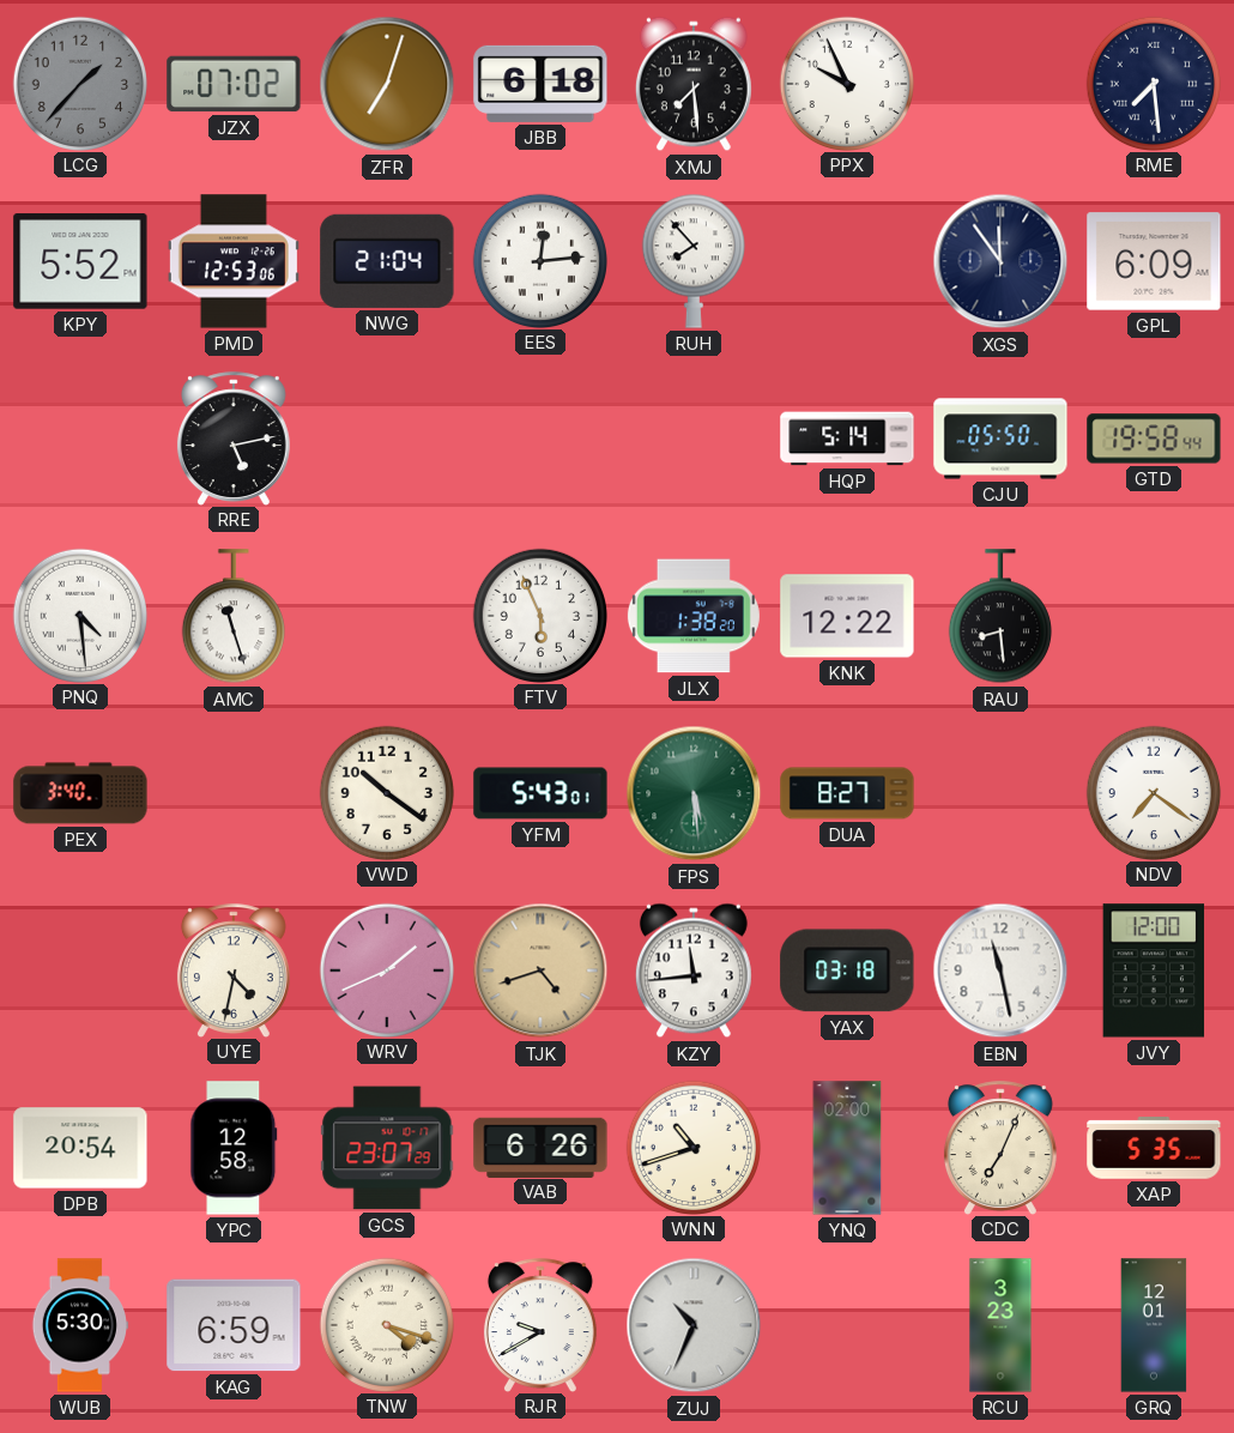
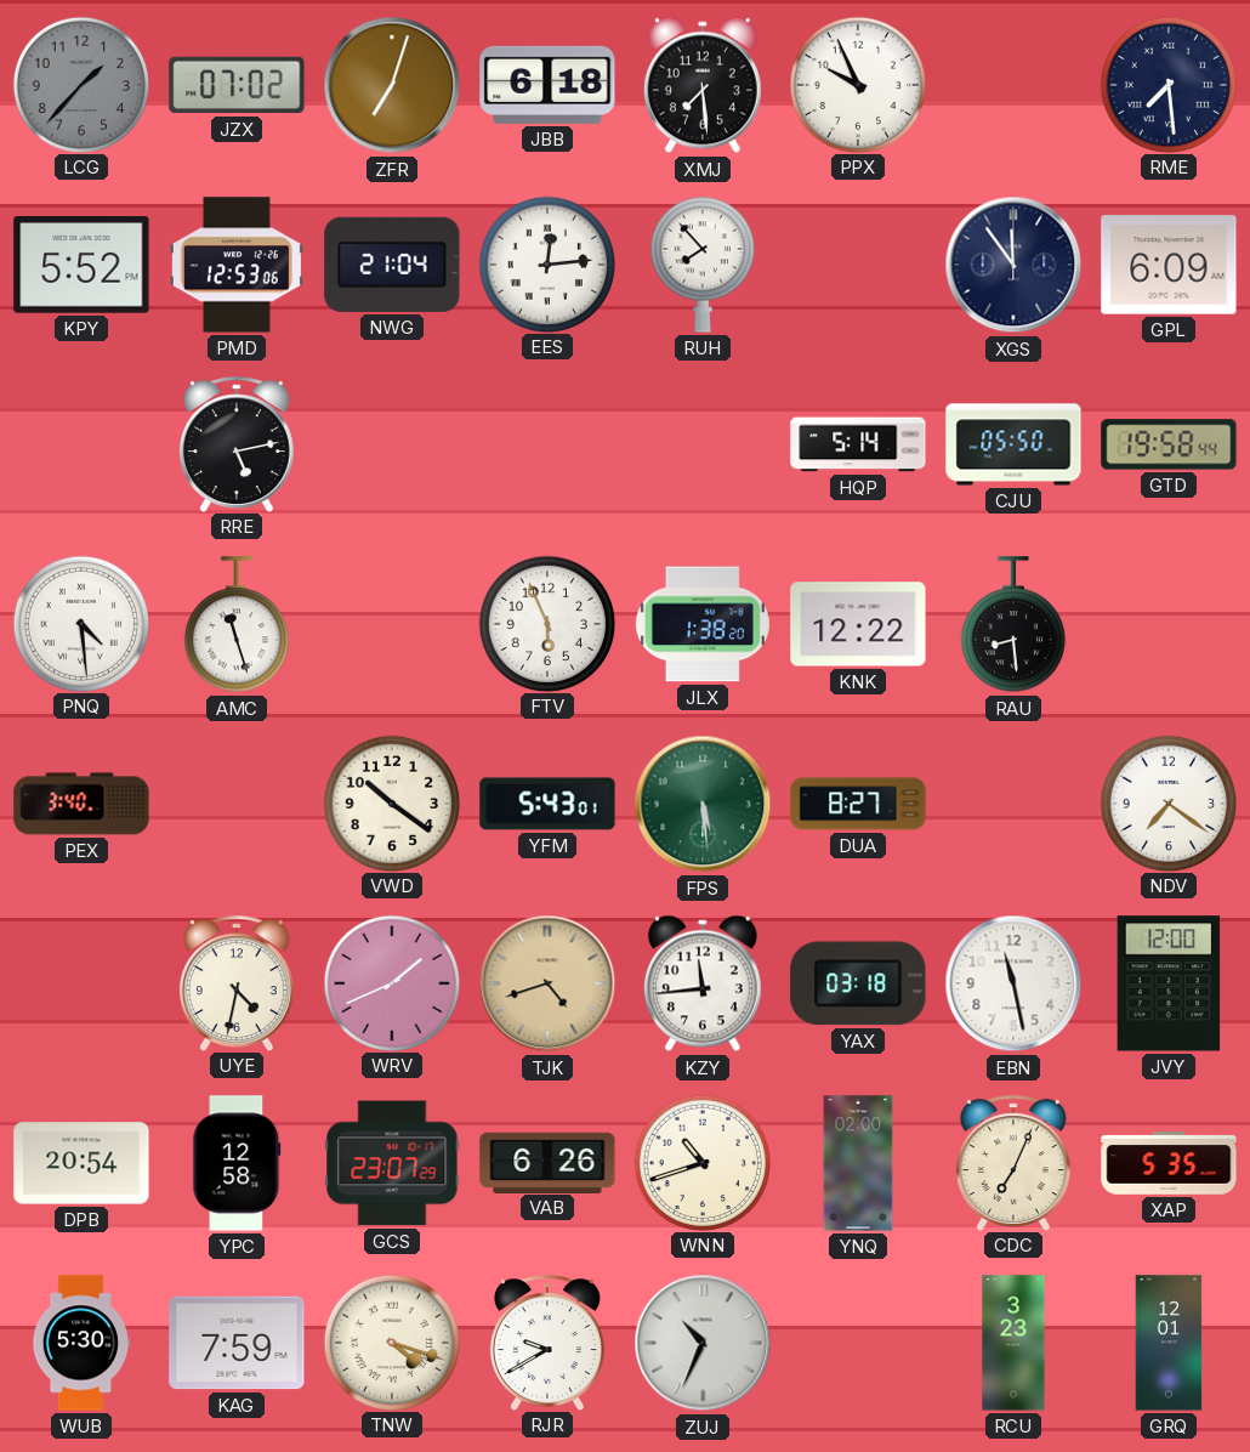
KAG: 6:59 -> 7:59 (237, 1343)
